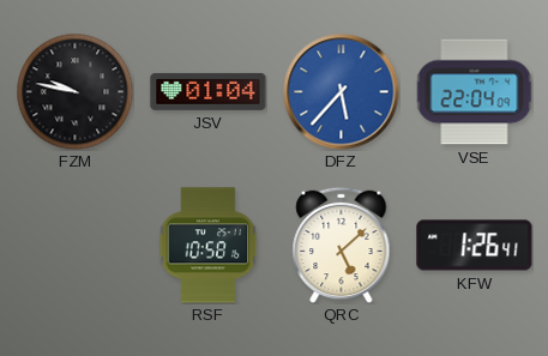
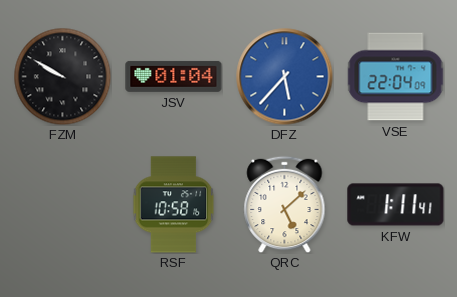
FZM: 9:47 -> 9:50 (62, 76)
KFW: 1:26 -> 1:11 (396, 205)
